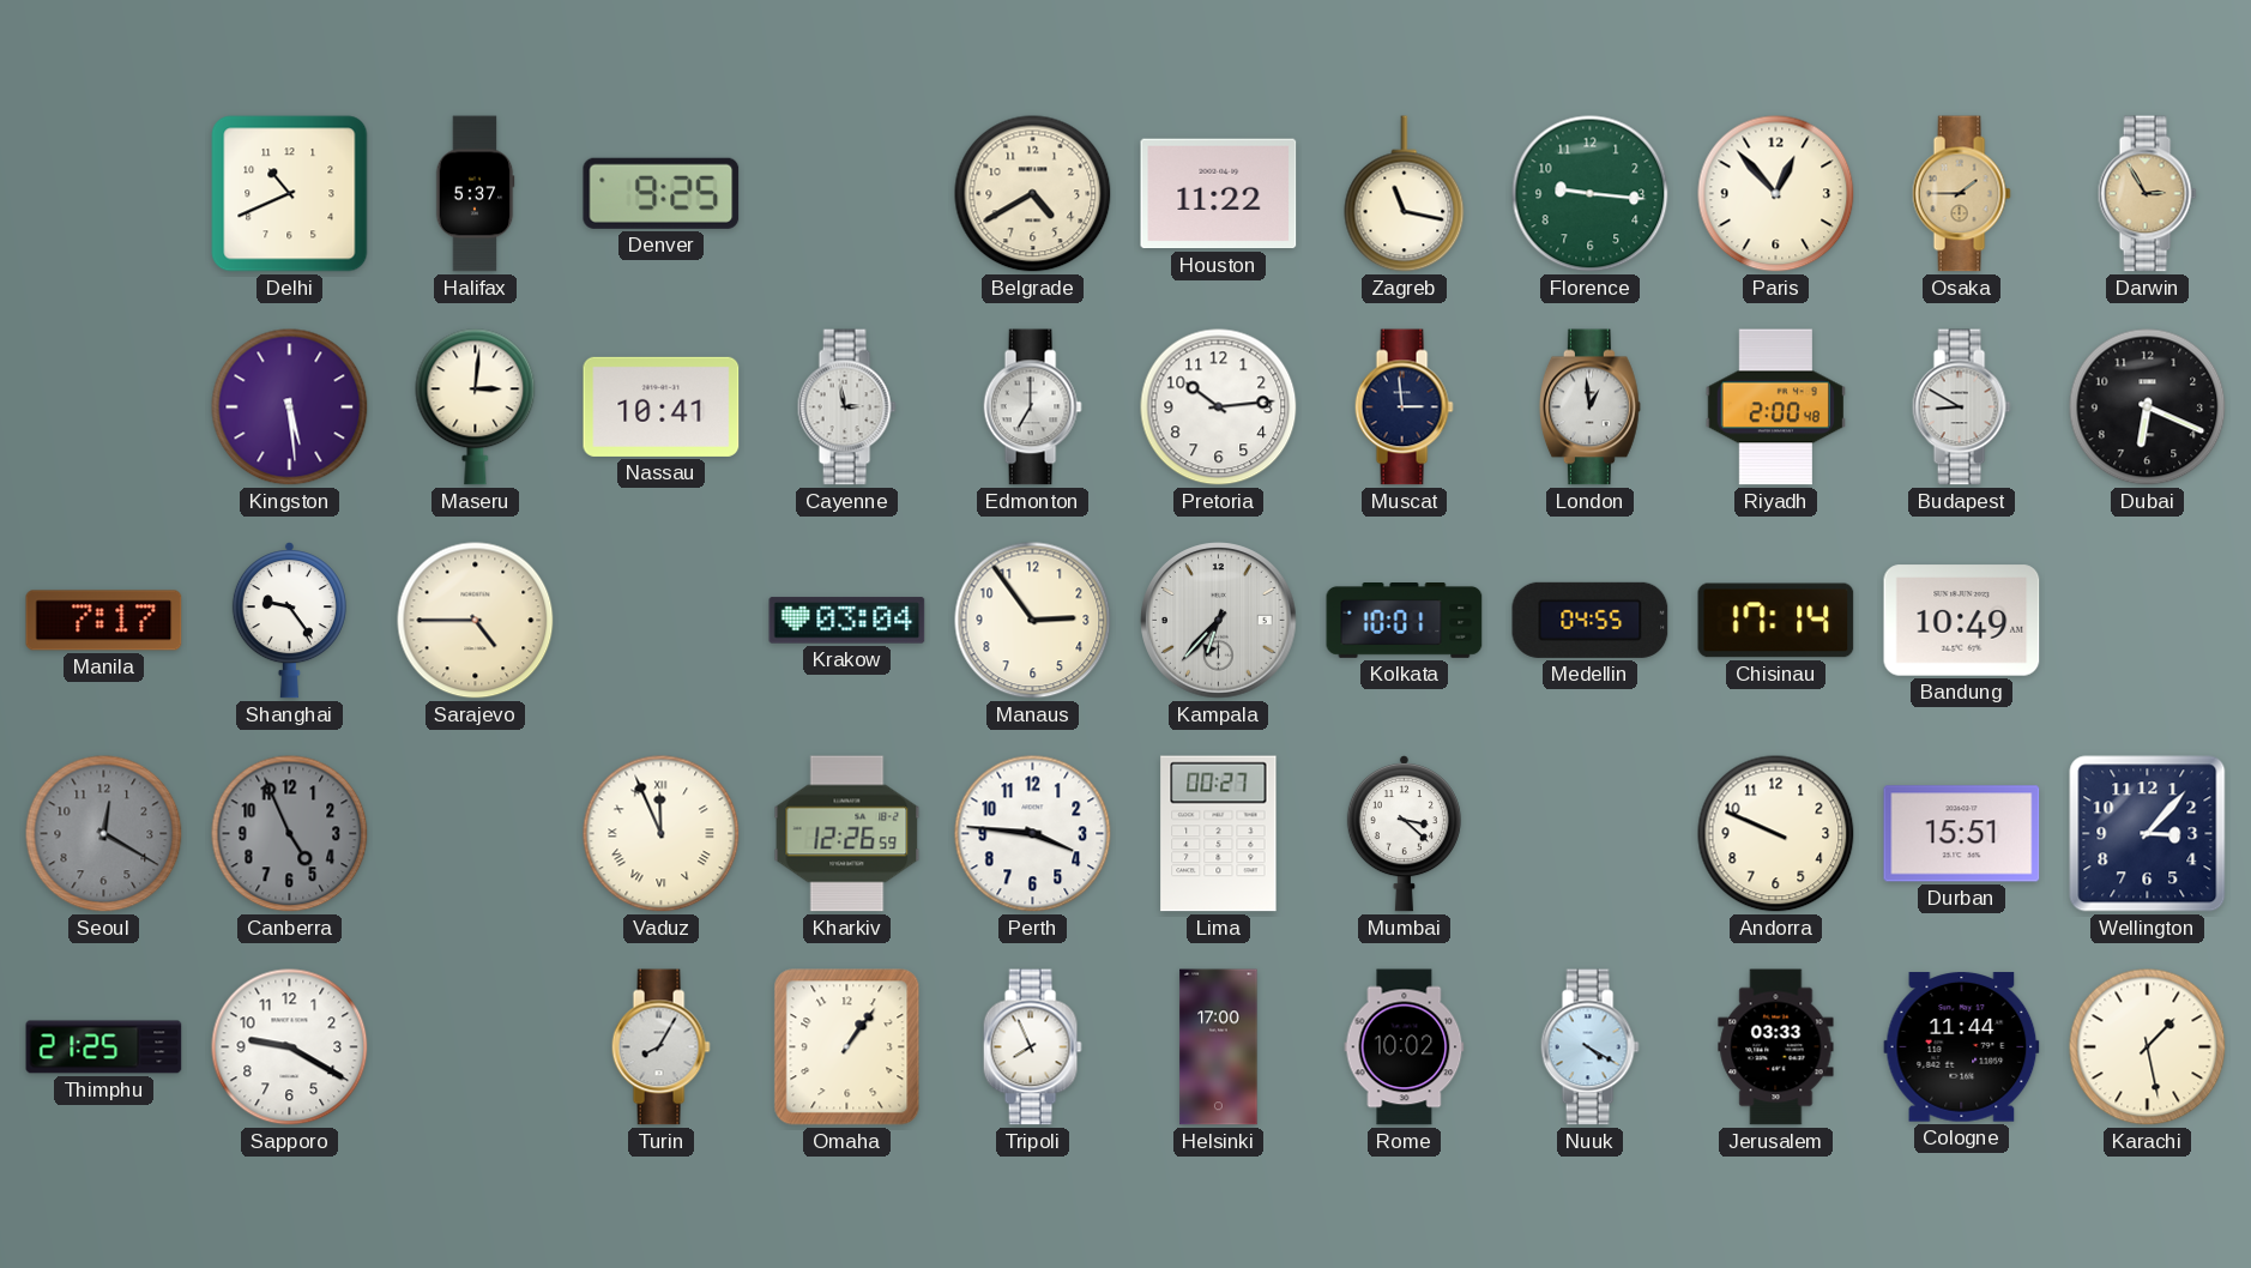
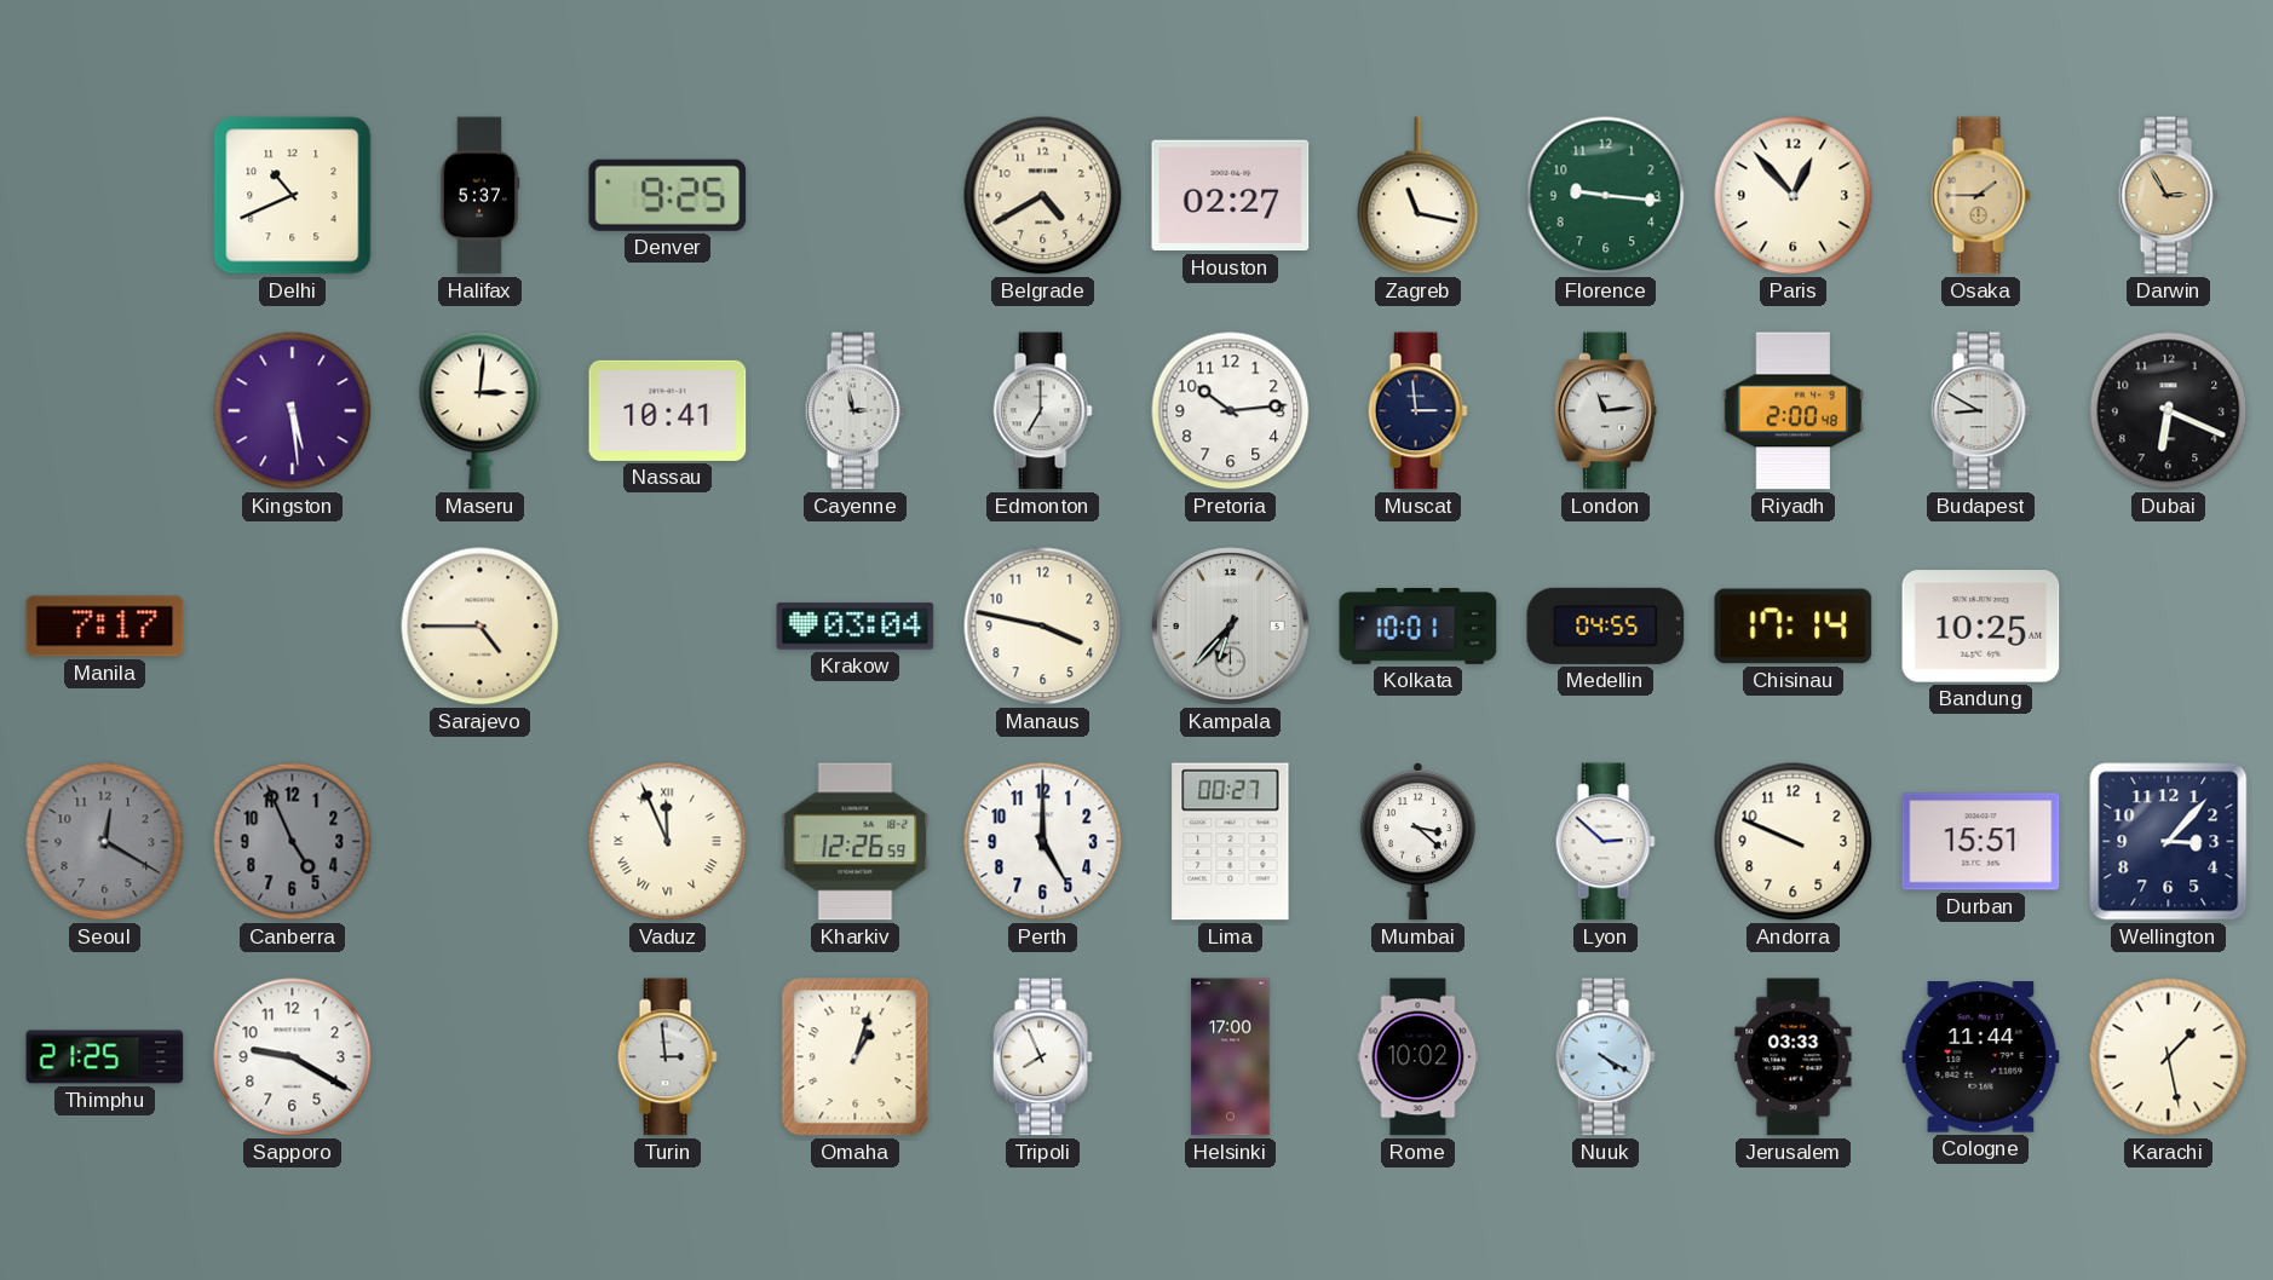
Houston: 11:22 -> 02:27 (1231, 196)
London: 12:59 -> 11:14 (1605, 411)
Shanghai: 9:24 -> none (289, 621)
Manaus: 2:54 -> 3:47 (1043, 627)
Bandung: 10:49 -> 10:25 (1981, 627)
Perth: 3:46 -> 5:00 (1043, 842)
Lyon: none -> 2:52 (1605, 842)
Turin: 8:05 -> 2:59 (667, 1057)
Omaha: 1:06 -> 1:03 (856, 1057)
